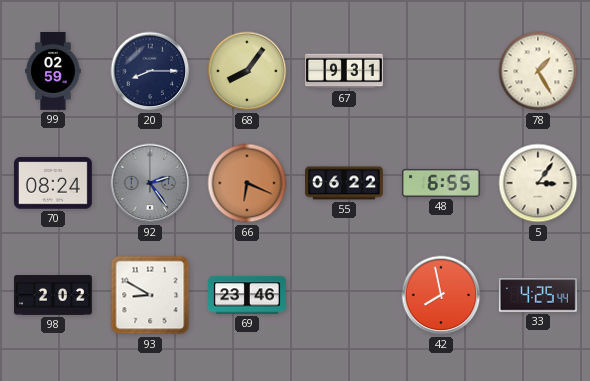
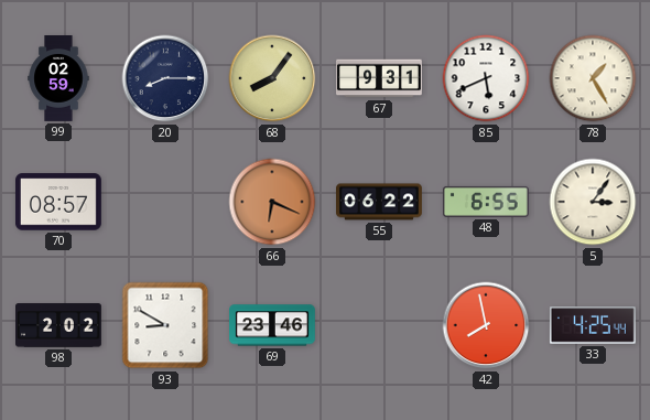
85: none -> 5:41 (486, 78)
70: 08:24 -> 08:57 (58, 202)
92: 2:24 -> none (150, 183)
